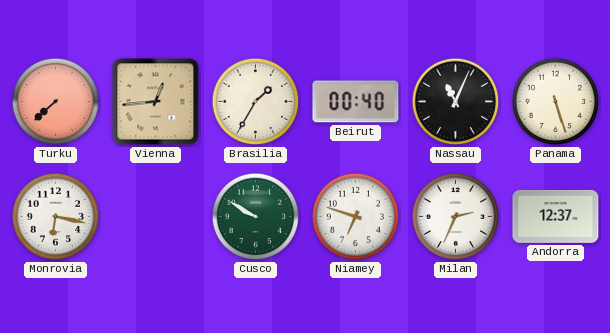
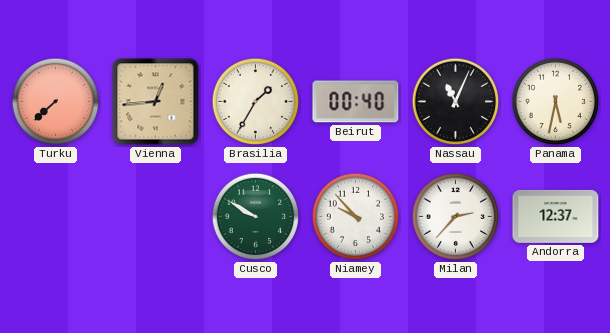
Panama: 5:27 -> 5:32 (556, 102)
Monrovia: 6:17 -> none (56, 217)
Niamey: 6:48 -> 9:53 (356, 217)
Milan: 2:34 -> 2:37 (456, 217)
